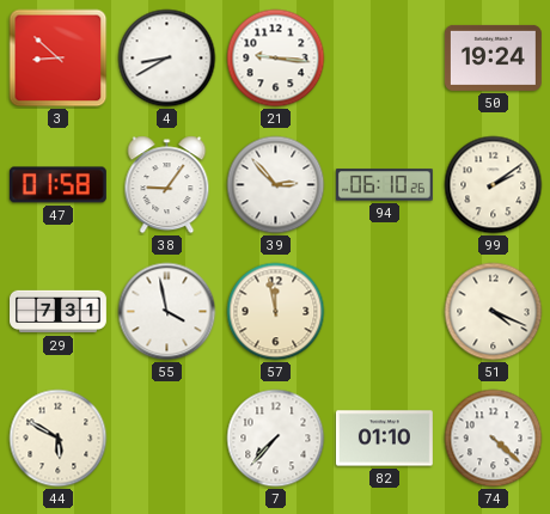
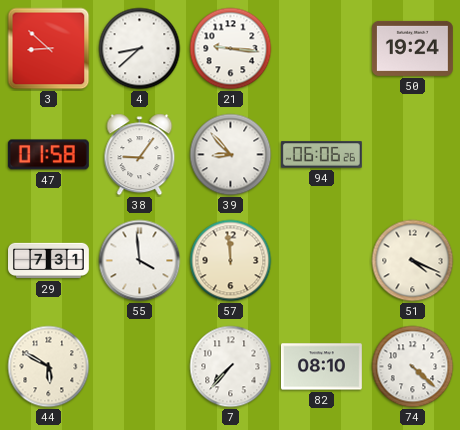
4: 8:40 -> 8:38 (140, 49)
39: 2:53 -> 8:53 (231, 155)
94: 06:10 -> 06:06 (321, 155)
99: 2:09 -> none (494, 185)
55: 3:58 -> 3:59 (140, 261)
57: 11:58 -> 11:59 (231, 261)
82: 01:10 -> 08:10 (321, 367)
